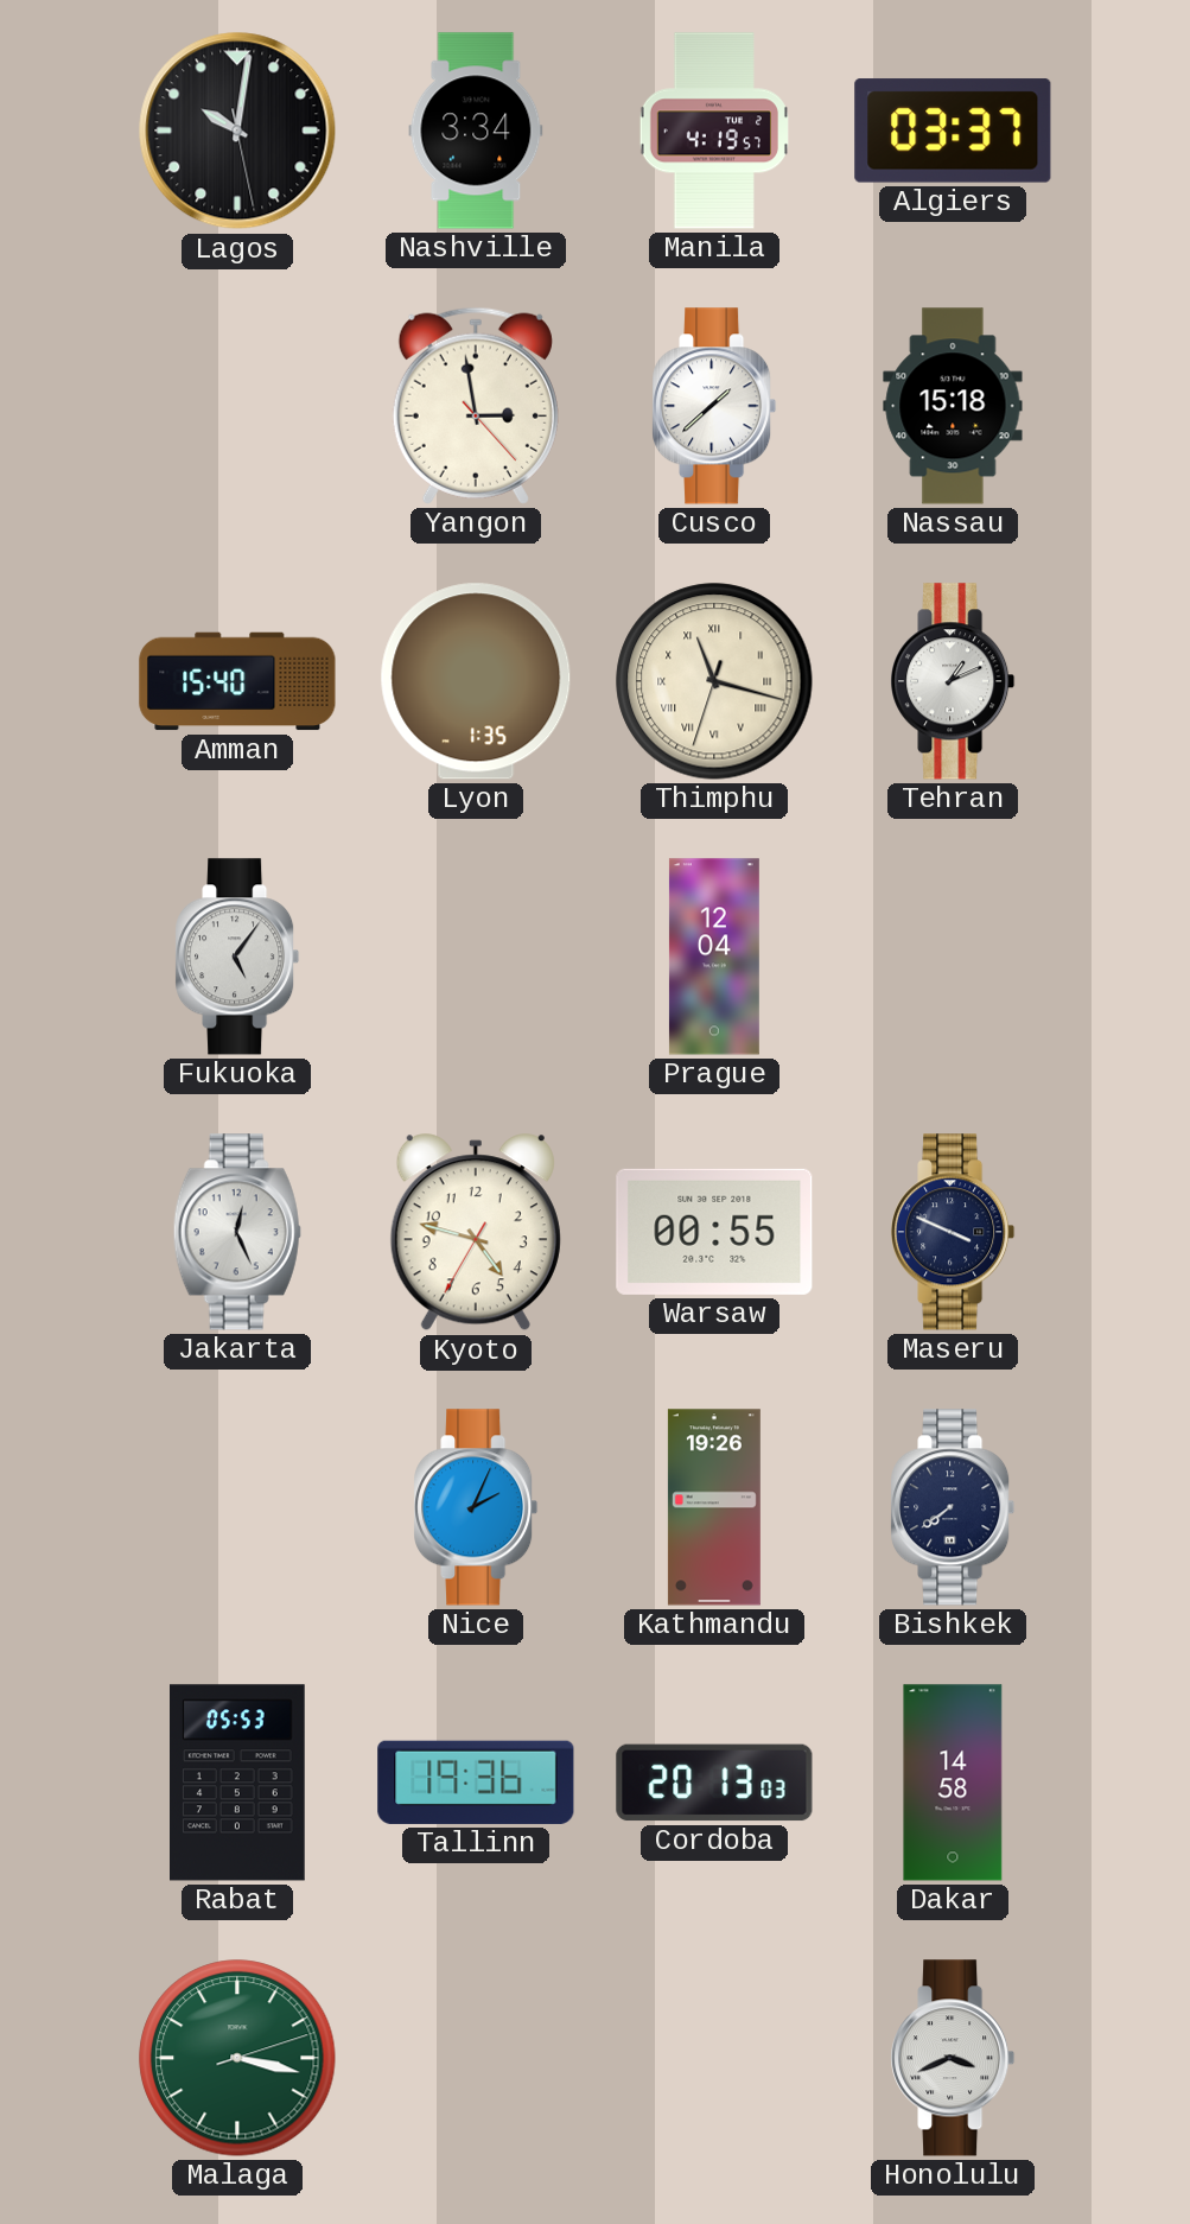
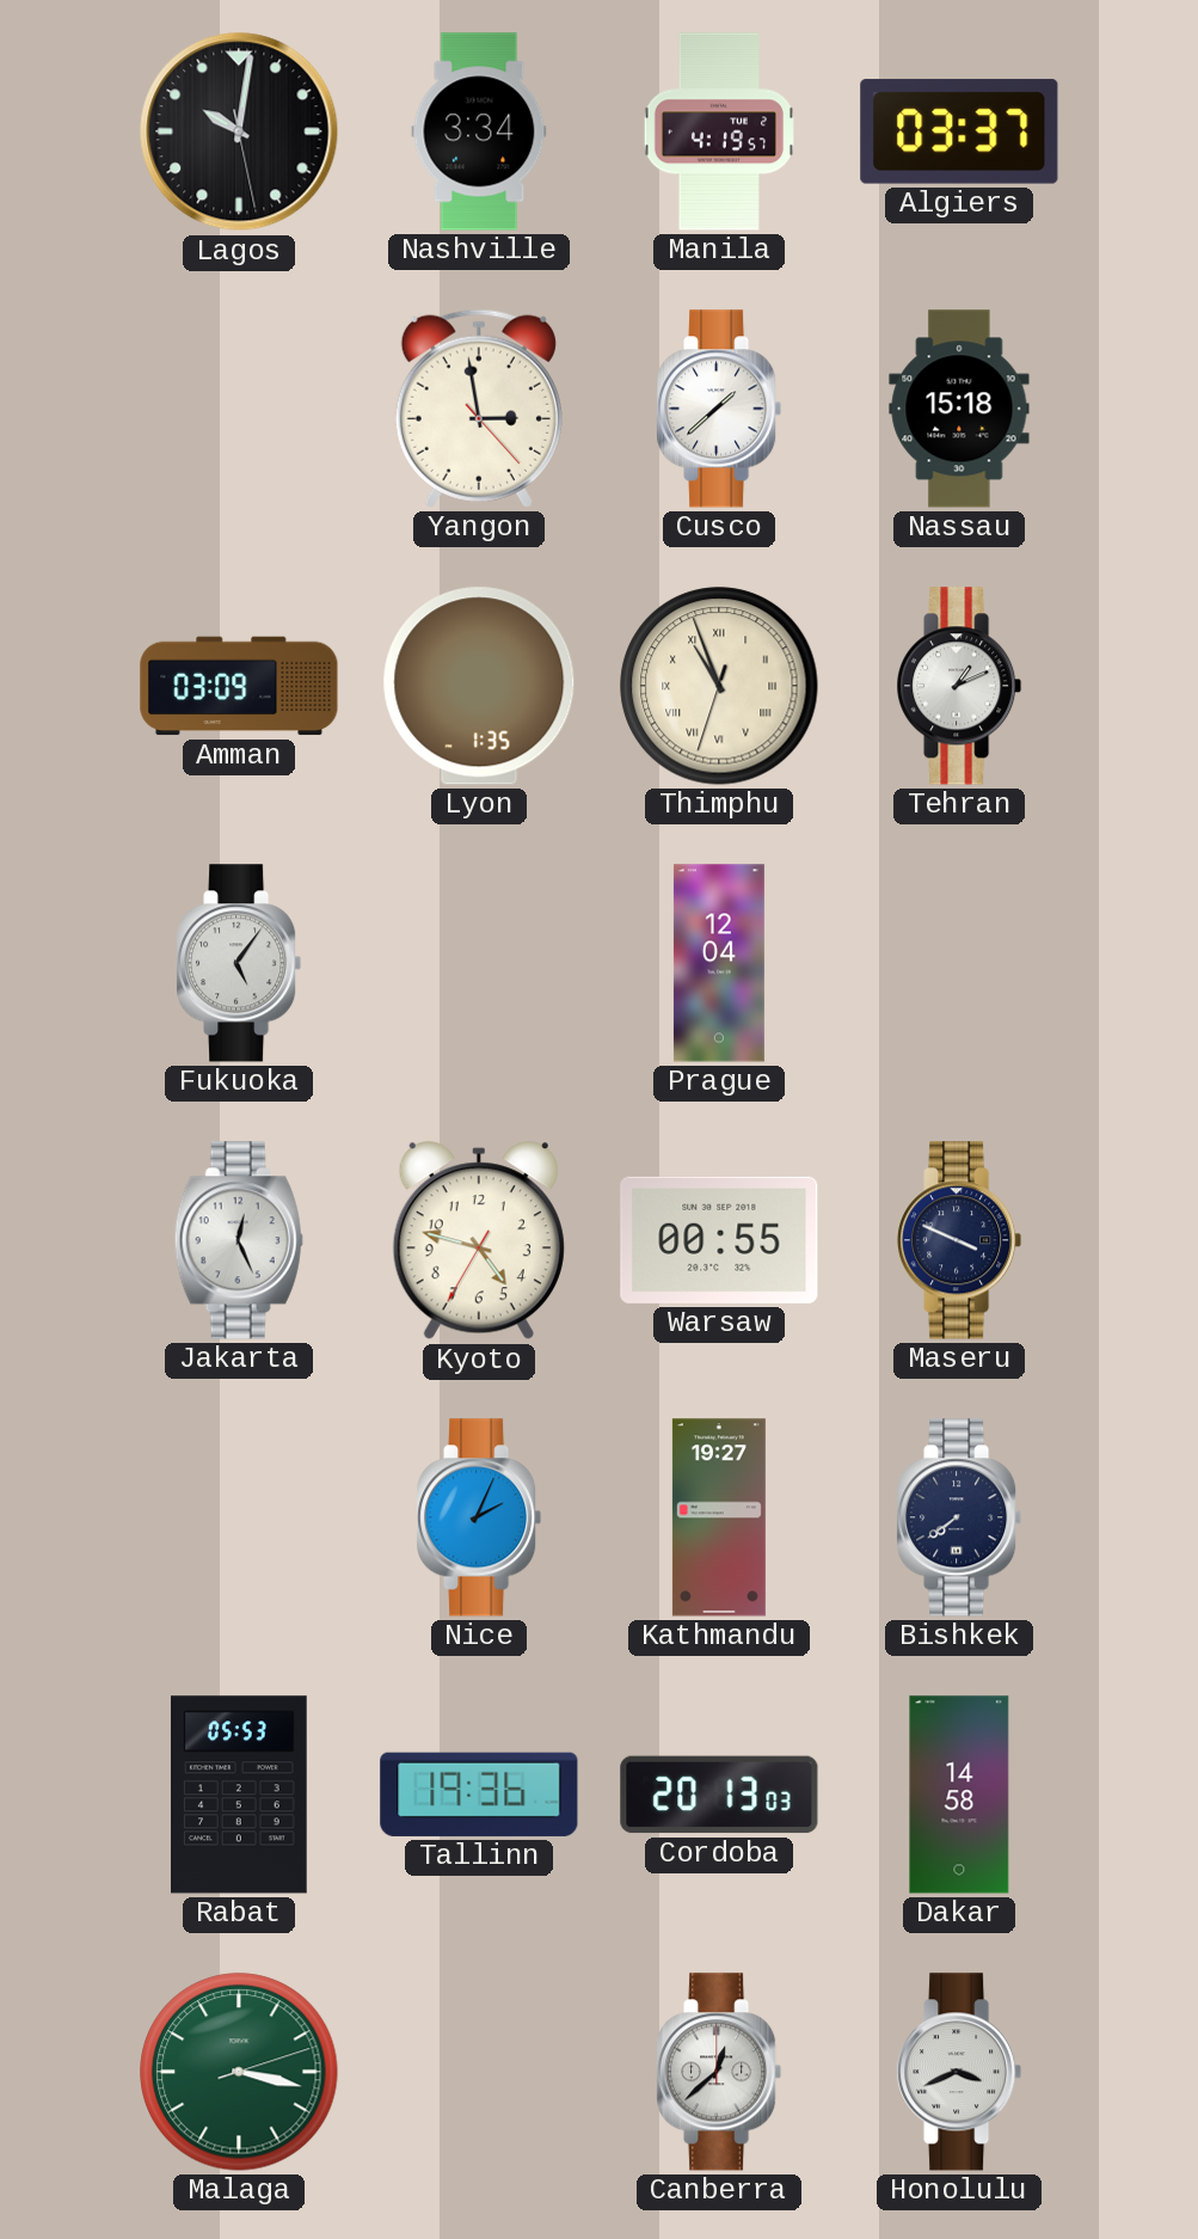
Amman: 15:40 -> 03:09 (239, 686)
Thimphu: 11:17 -> 10:56 (719, 686)
Kathmandu: 19:26 -> 19:27 (719, 1517)
Canberra: none -> 12:38 (719, 2072)
